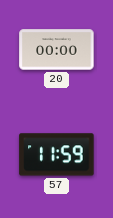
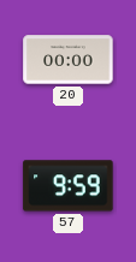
57: 11:59 -> 9:59 (69, 186)
